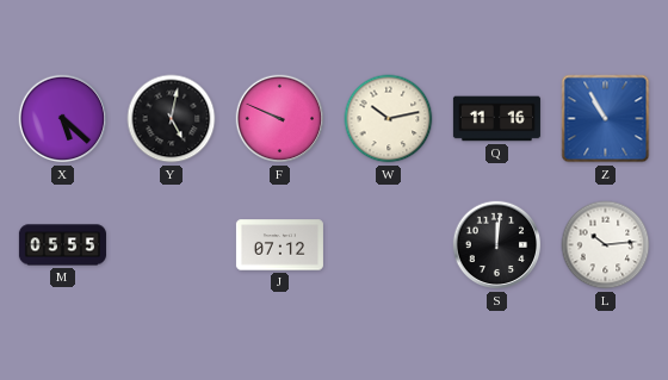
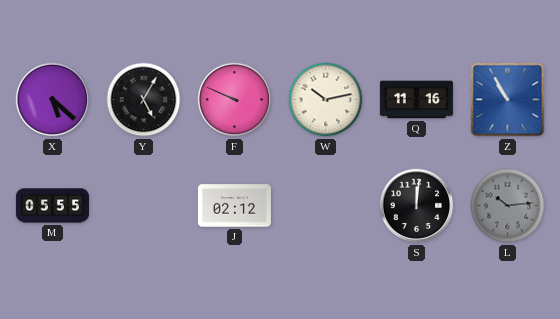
Y: 5:02 -> 5:05 (144, 100)
J: 07:12 -> 02:12 (234, 206)
L dial: white -> grey (508, 206)
